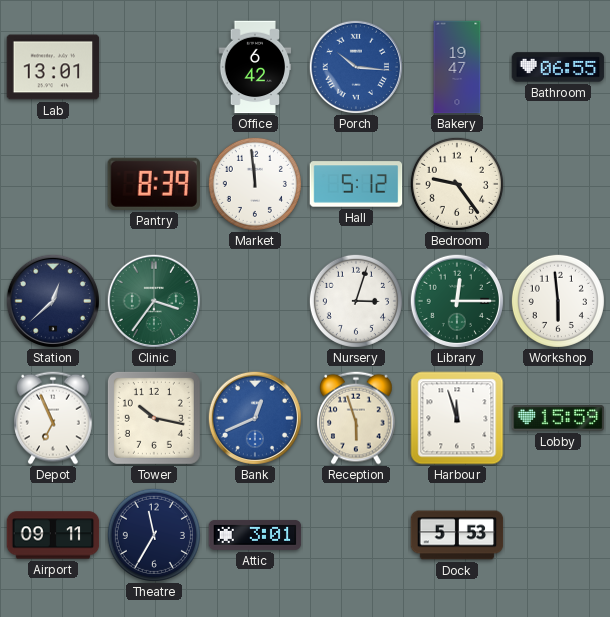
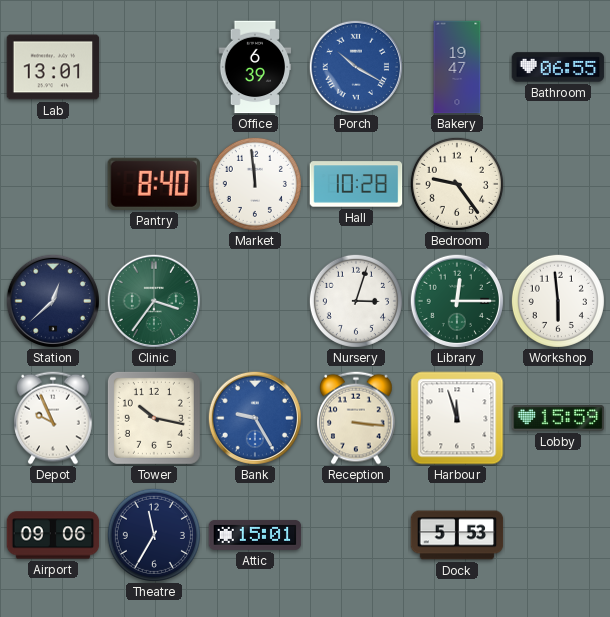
Office: 6:42 -> 6:39 (255, 67)
Porch: 10:16 -> 10:20 (356, 67)
Pantry: 8:39 -> 8:40 (153, 184)
Hall: 5:12 -> 10:28 (356, 184)
Depot: 6:56 -> 9:56 (53, 418)
Bank: 12:41 -> 9:25 (255, 418)
Reception: 5:57 -> 3:16 (356, 418)
Airport: 09:11 -> 09:06 (53, 535)
Attic: 3:01 -> 15:01 (255, 535)
